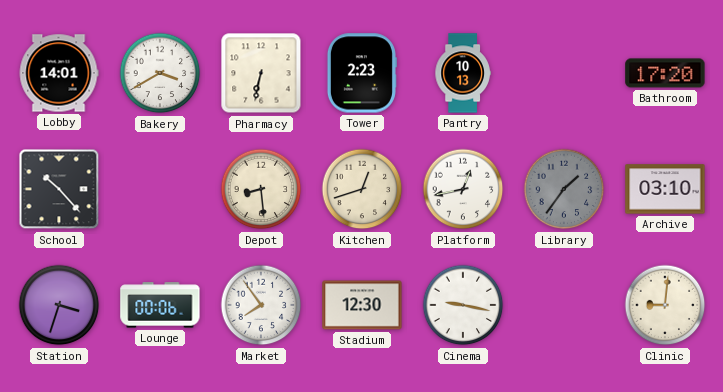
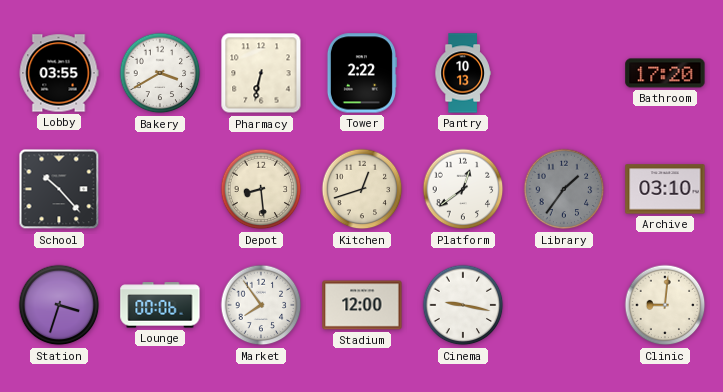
Lobby: 14:01 -> 03:55 (59, 73)
Tower: 2:23 -> 2:22 (361, 73)
Platform: 12:43 -> 12:39 (463, 189)
Stadium: 12:30 -> 12:00 (362, 305)
